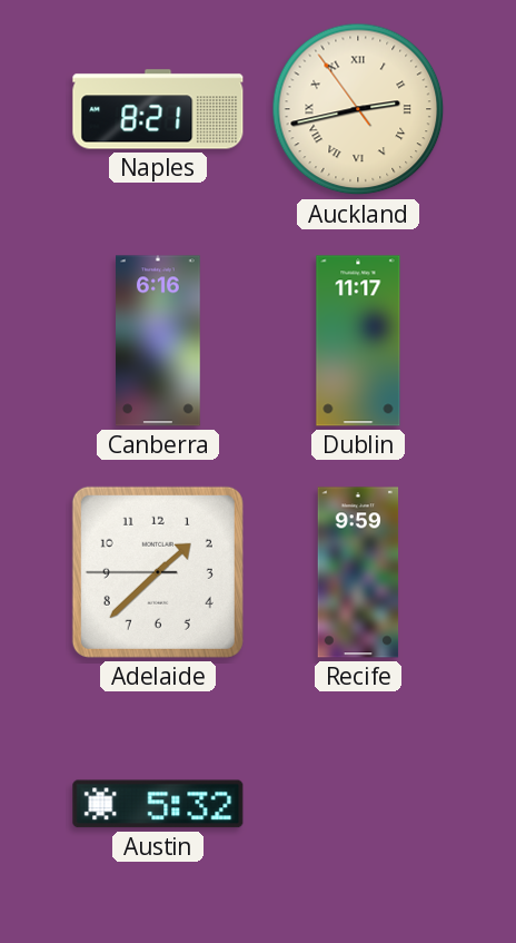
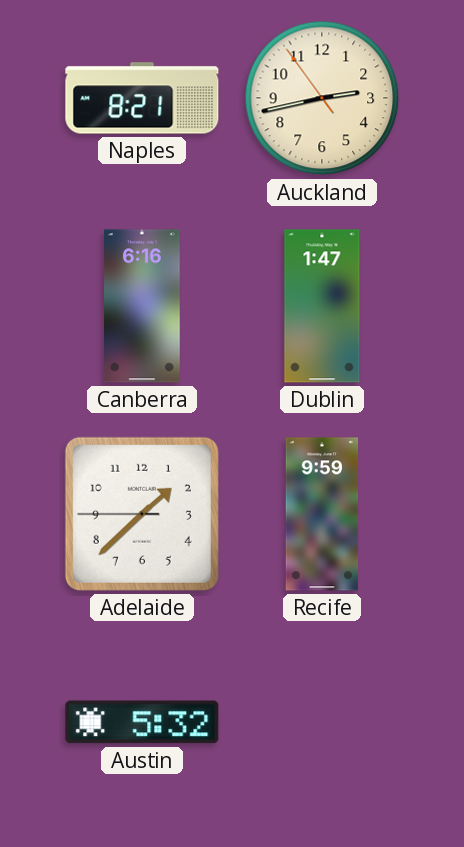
Auckland numerals: Roman -> Arabic (322, 98)
Dublin: 11:17 -> 1:47 (322, 306)
